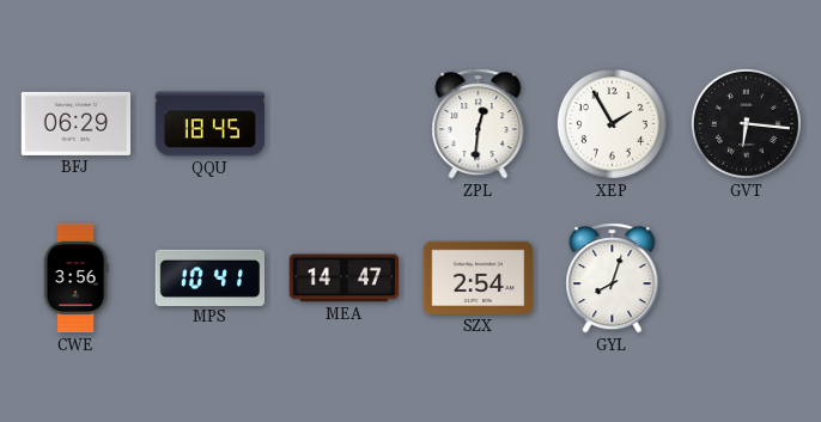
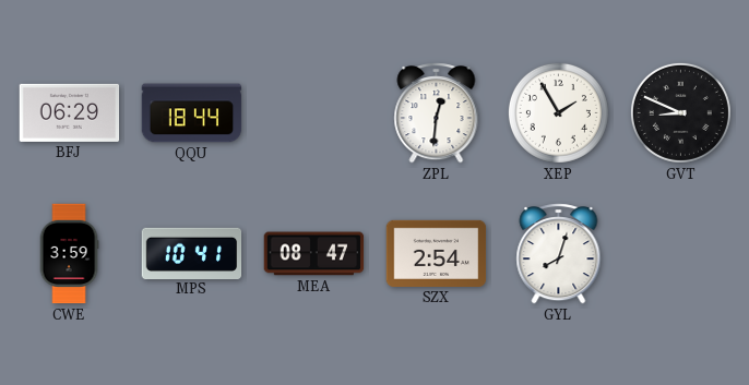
QQU: 18:45 -> 18:44 (192, 113)
GVT: 6:16 -> 8:49 (680, 112)
CWE: 3:56 -> 3:59 (69, 254)
MEA: 14:47 -> 08:47 (314, 254)
